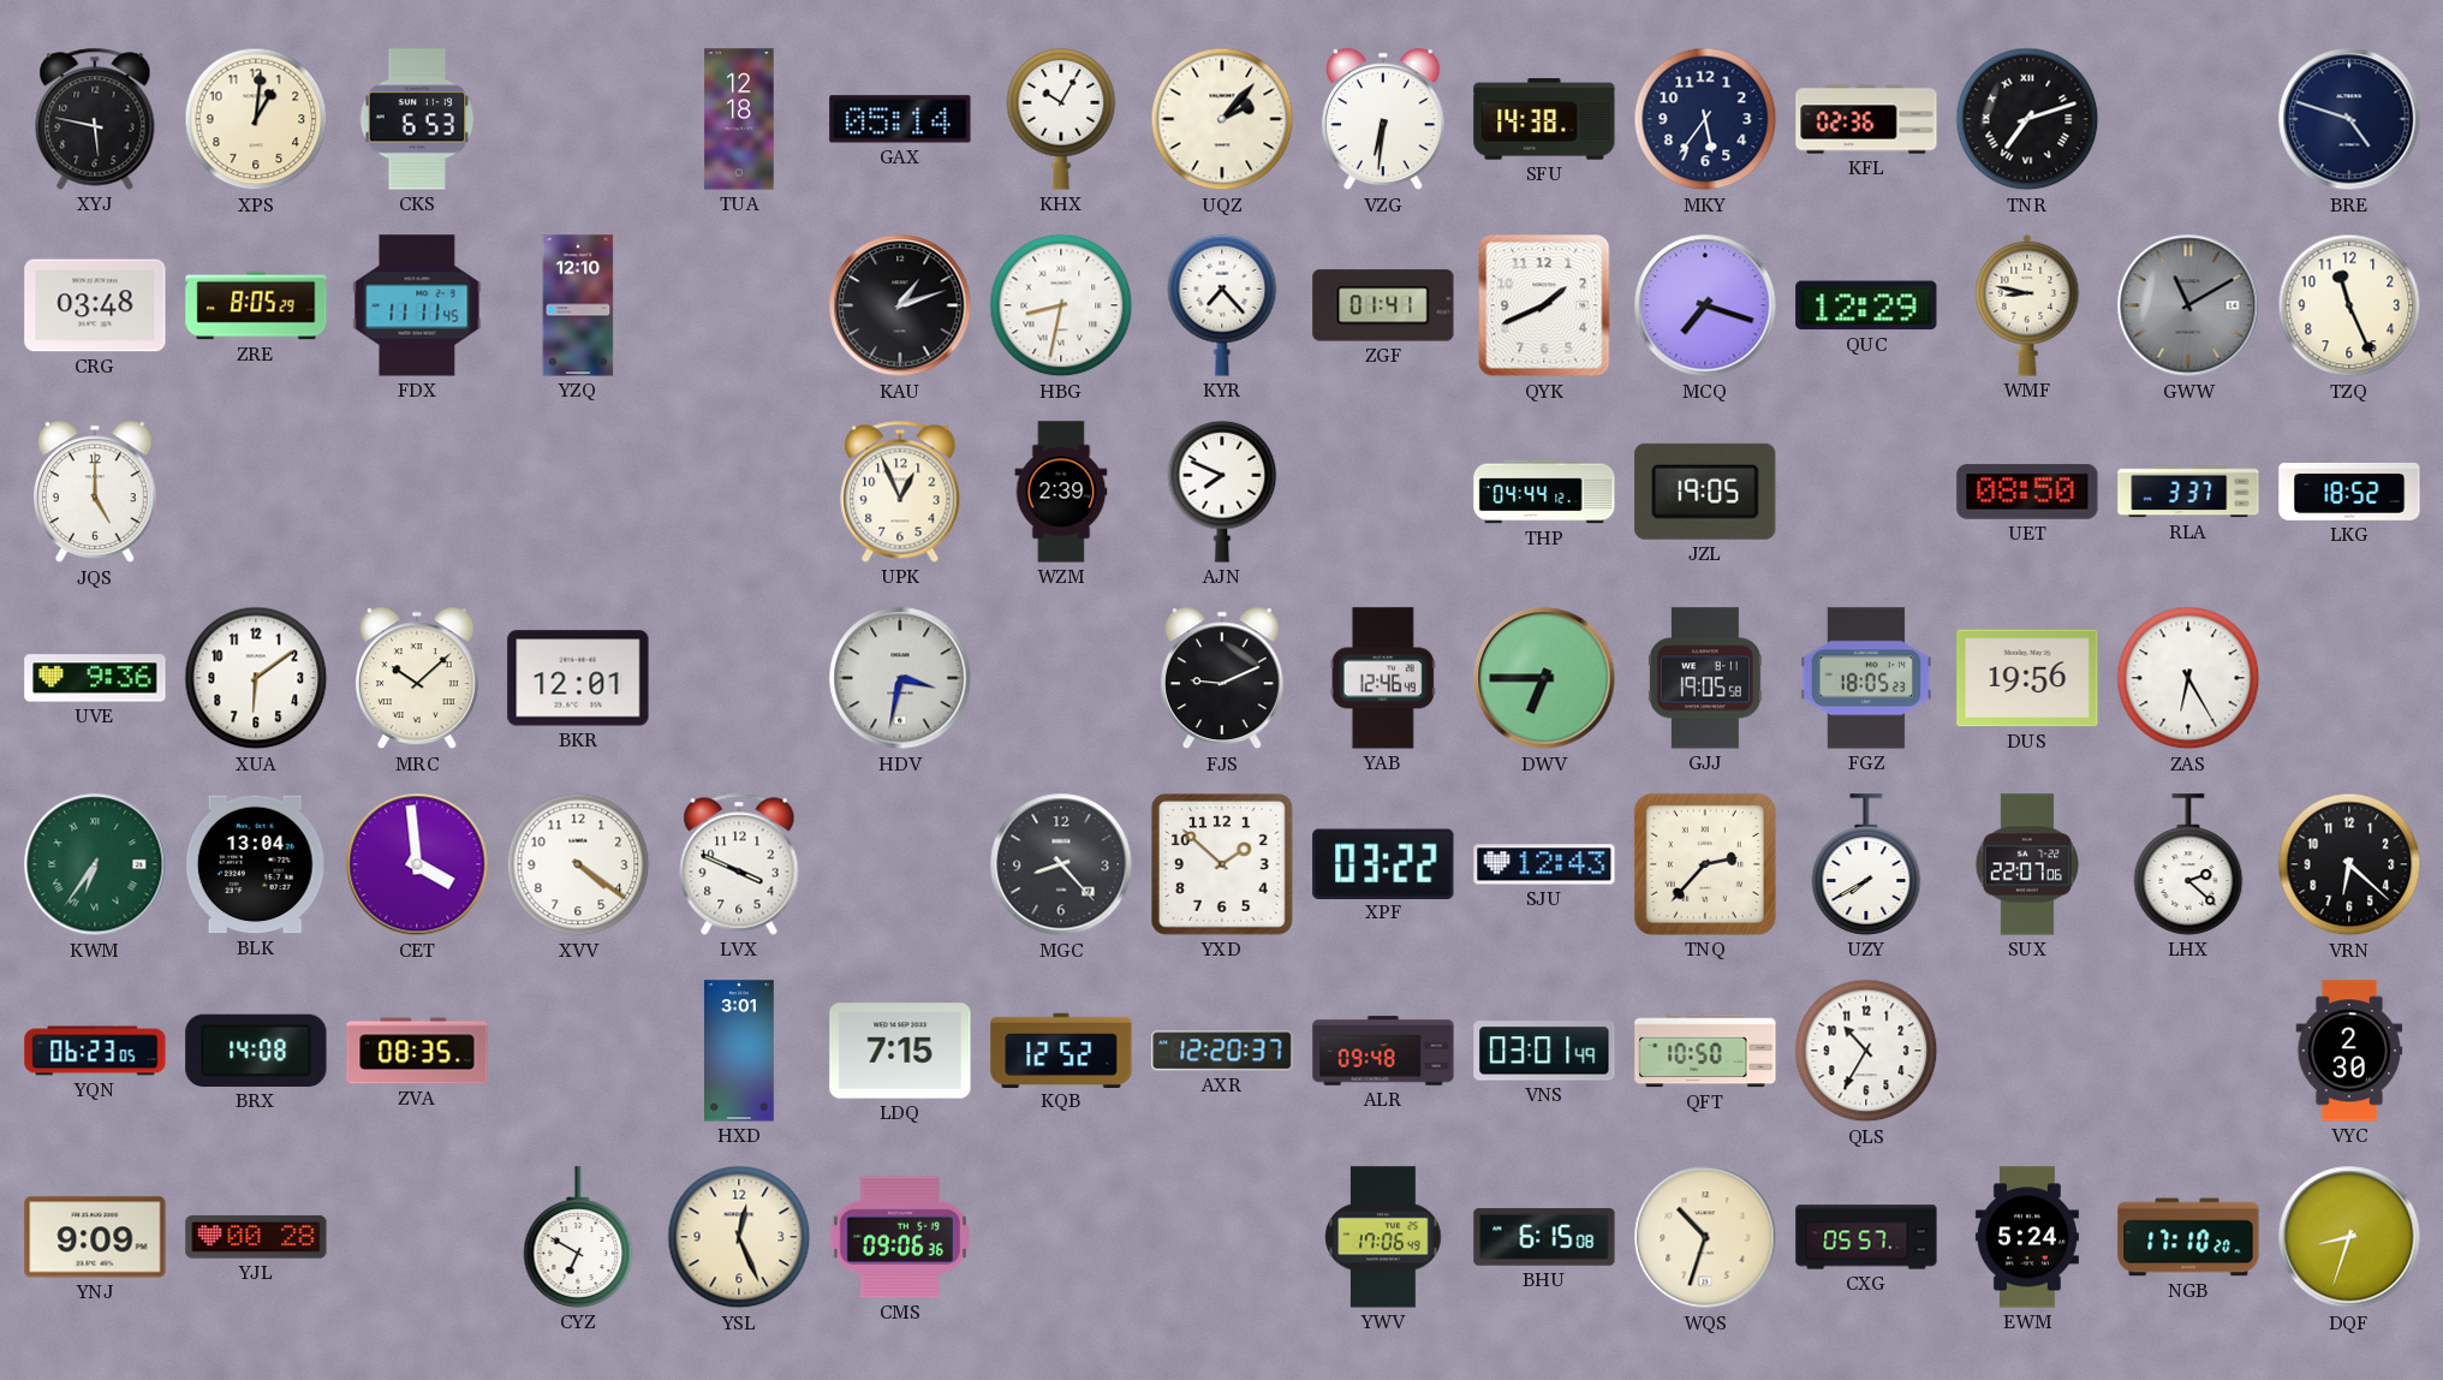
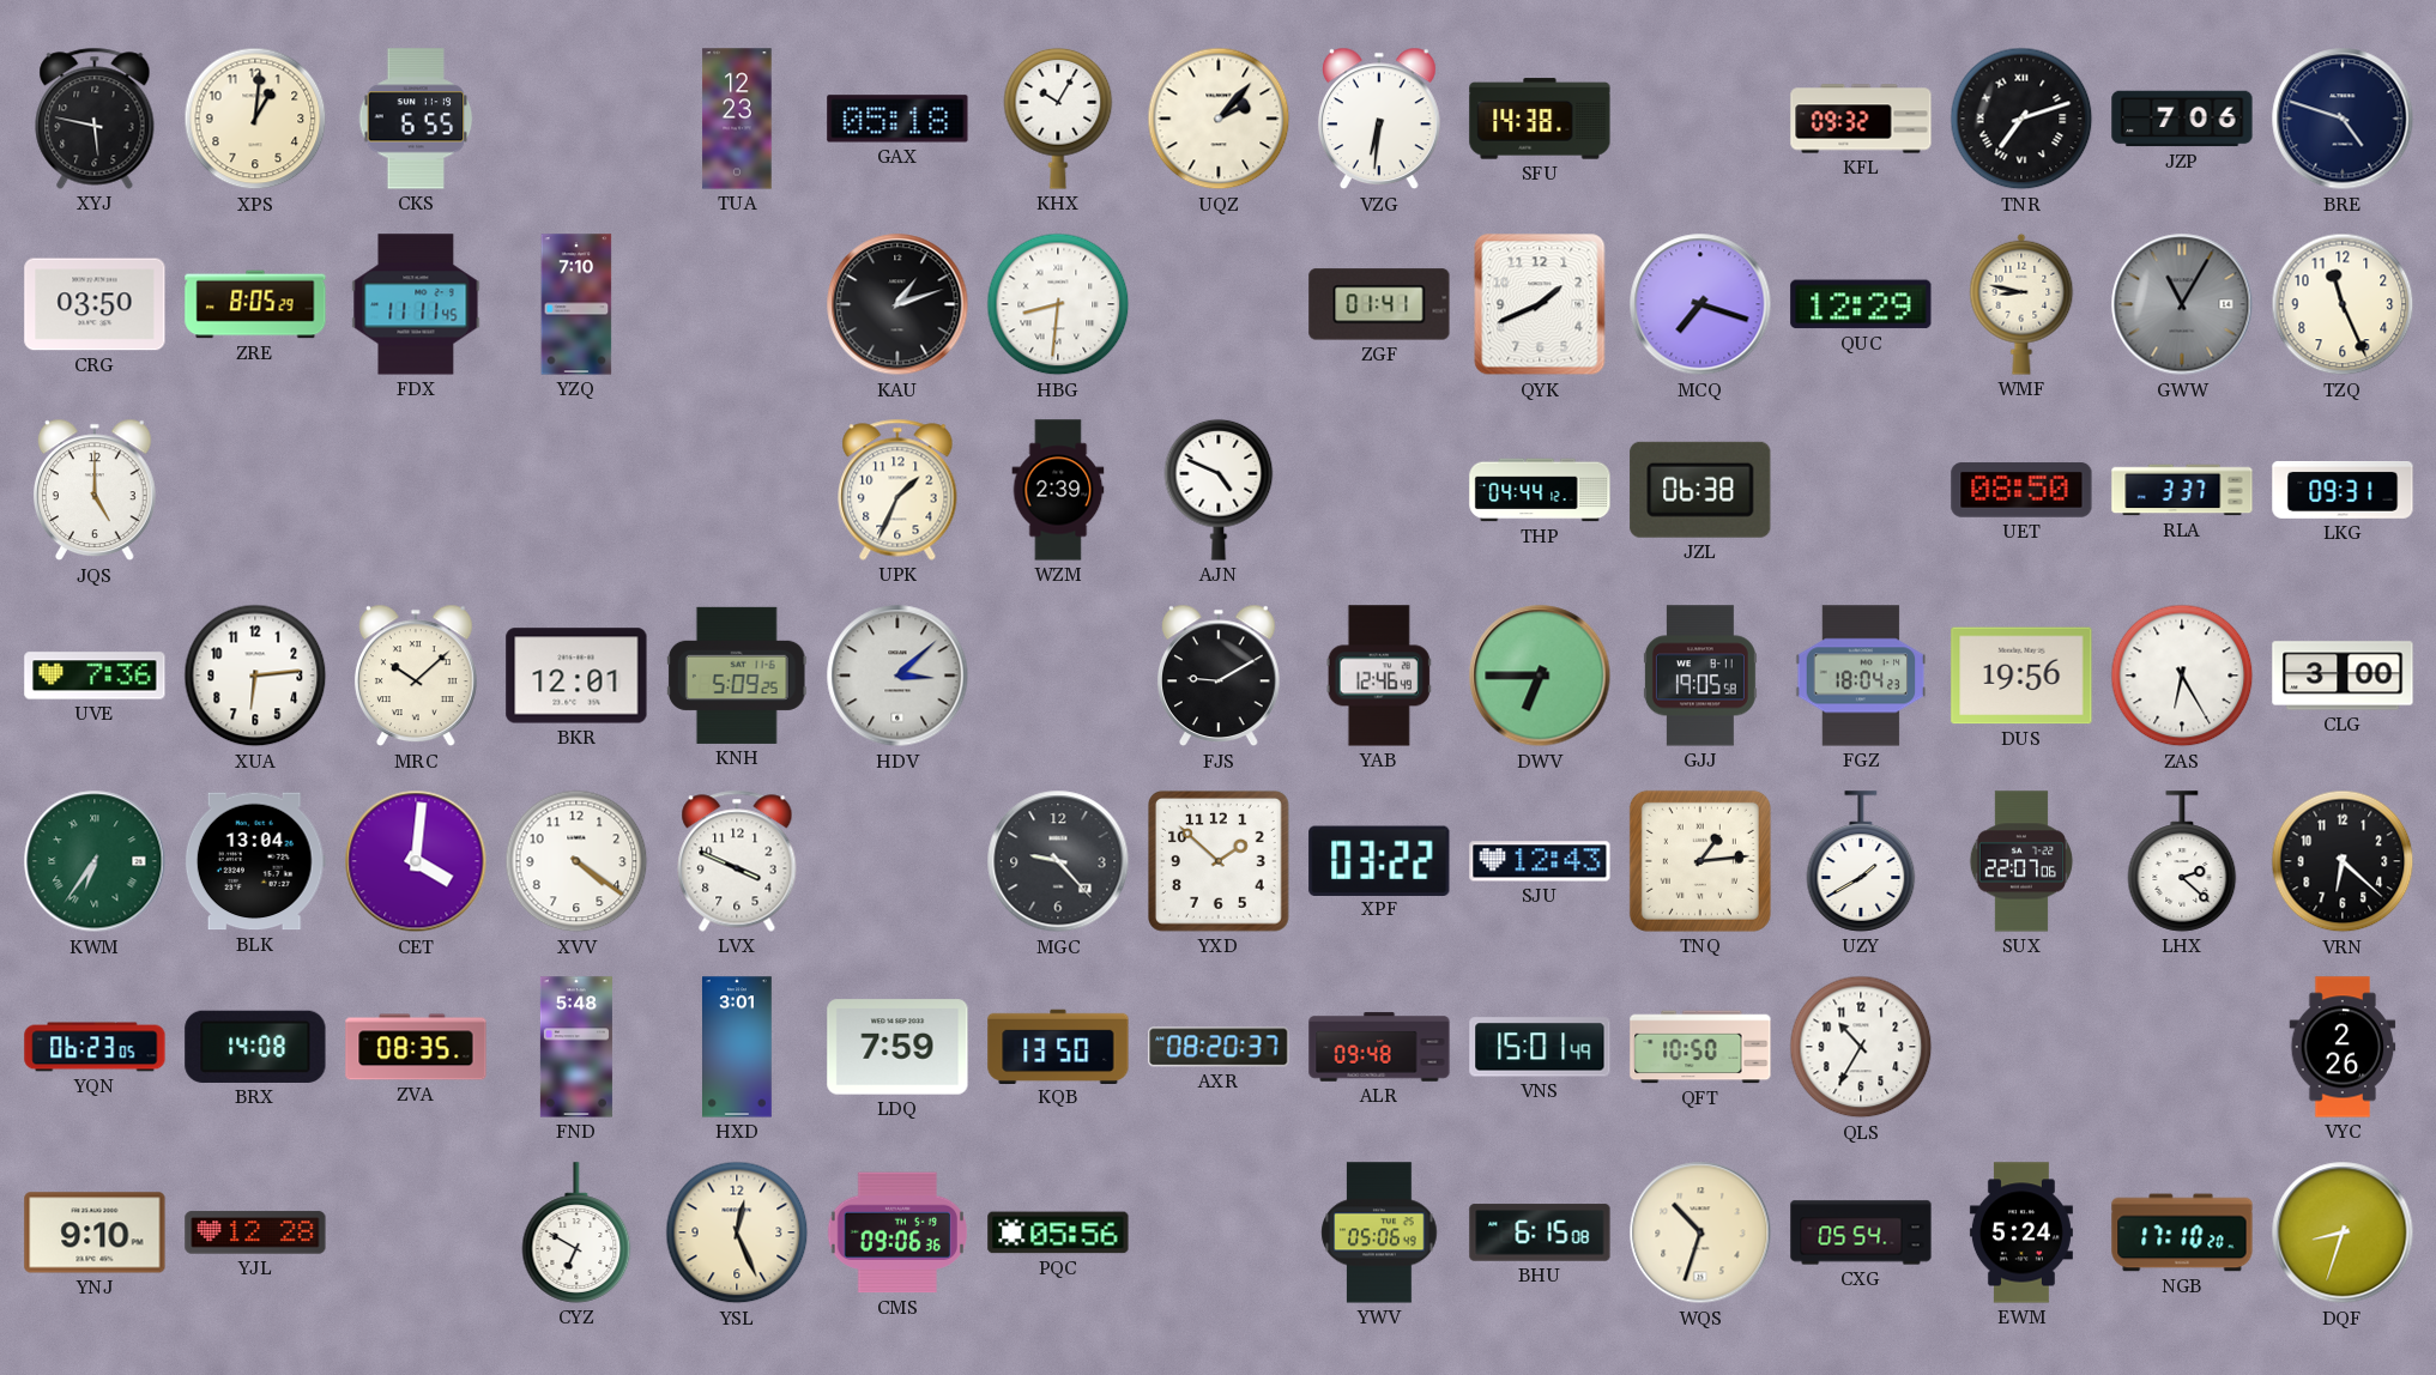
CKS: 6:53 -> 6:55 (416, 119)
TUA: 12:18 -> 12:23 (737, 119)
GAX: 05:14 -> 05:18 (897, 119)
MKY: 5:36 -> none (1705, 119)
KFL: 02:36 -> 09:32 (1861, 119)
JZP: none -> 7:06 (2182, 119)
CRG: 03:48 -> 03:50 (95, 304)
YZQ: 12:10 -> 7:10 (576, 304)
HBG: 8:32 -> 8:31 (1058, 304)
KYR: 7:23 -> none (1222, 305)
GWW: 11:10 -> 11:05 (2182, 304)
UPK: 12:56 -> 1:34 (897, 490)
AJN: 7:49 -> 4:49 (1219, 490)
JZL: 19:05 -> 06:38 (1700, 490)
LKG: 18:52 -> 09:31 (2343, 491)
UVE: 9:36 -> 7:36 (95, 676)
XUA: 6:09 -> 6:14 (255, 676)
KNH: none -> 5:09 (737, 676)
HDV: 3:32 -> 3:08 (897, 676)
FJS: 9:11 -> 9:10 (1219, 676)
FGZ: 18:05 -> 18:04 (1861, 676)
CLG: none -> 3:00 (2343, 676)
CET: 3:59 -> 4:01 (416, 861)
MGC: 8:23 -> 9:23 (1058, 861)
TNQ: 2:37 -> 1:14 (1700, 861)
UZY: 7:40 -> 1:40 (1861, 861)
FND: none -> 5:48 (576, 1047)
LDQ: 7:15 -> 7:59 (897, 1047)
KQB: 12:52 -> 13:50 (1058, 1046)
AXR: 12:20 -> 08:20 (1219, 1047)
VNS: 03:01 -> 15:01 (1540, 1047)
VYC: 2:30 -> 2:26 (2343, 1047)
YNJ: 9:09 -> 9:10 (95, 1232)
YJL: 00:28 -> 12:28 (255, 1232)
PQC: none -> 05:56 (1058, 1232)
YWV: 17:06 -> 05:06 (1379, 1232)
CXG: 05:57 -> 05:54 (1861, 1232)
